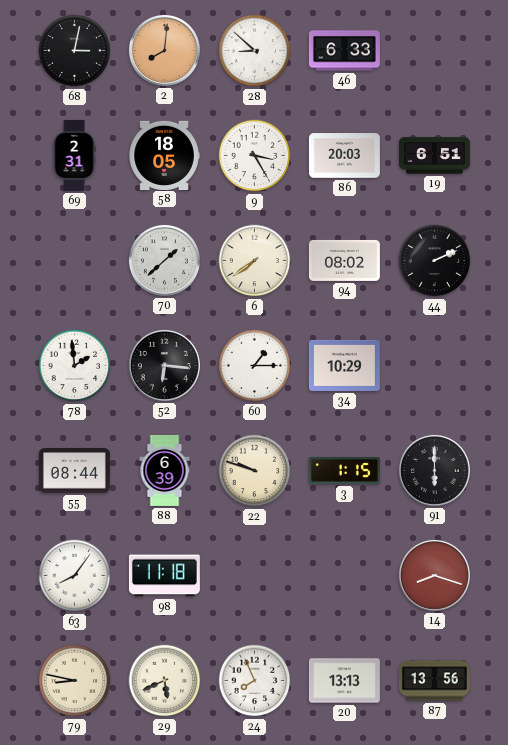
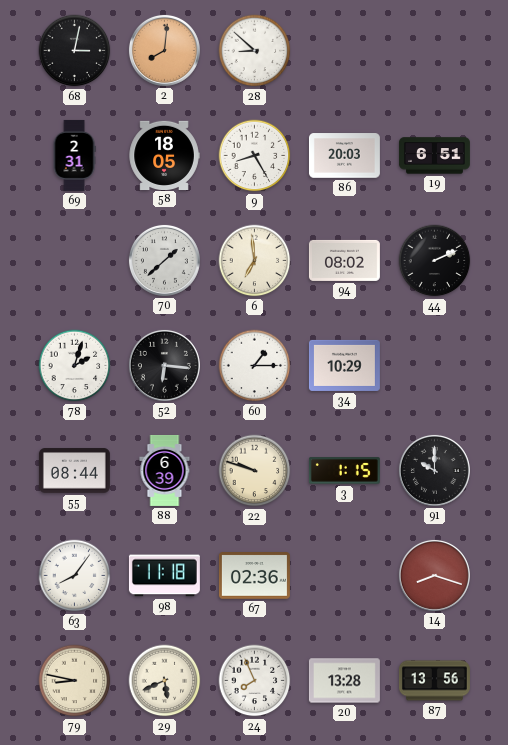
46: 6:33 -> none (344, 51)
9: 3:25 -> 8:25 (255, 156)
6: 7:39 -> 6:59 (255, 261)
78: 1:59 -> 2:03 (75, 366)
91: 6:00 -> 10:00 (434, 470)
67: none -> 02:36 (254, 576)
20: 13:13 -> 13:28 (344, 681)
